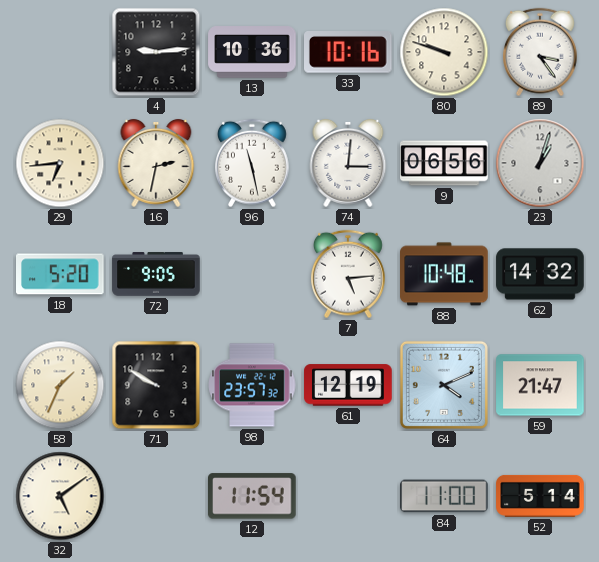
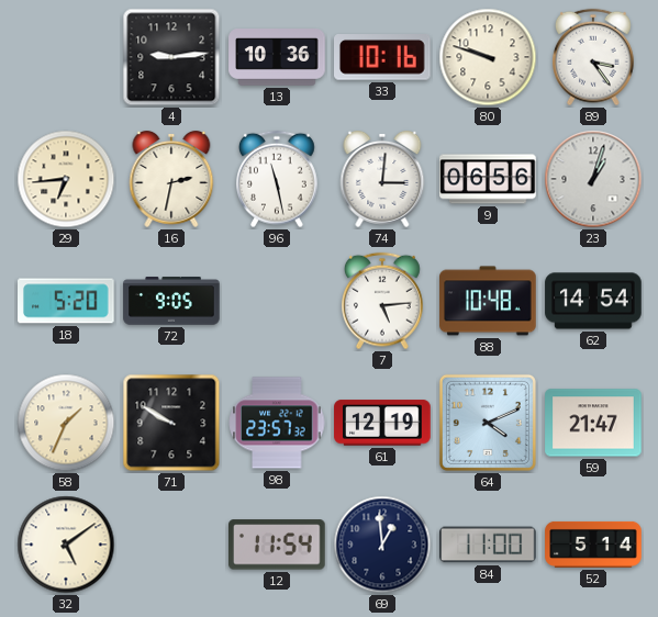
62: 14:32 -> 14:54 (593, 301)
69: none -> 12:59 (382, 545)
